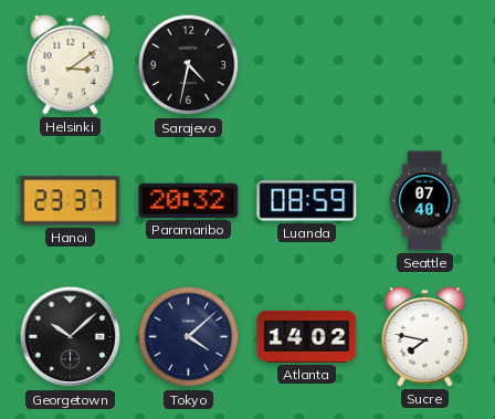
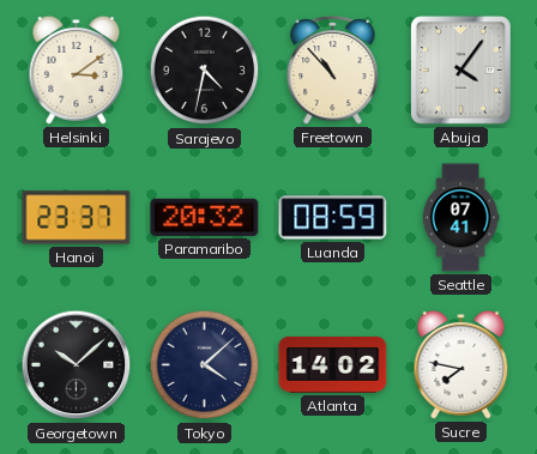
Freetown: none -> 10:53 (333, 71)
Abuja: none -> 4:06 (461, 71)
Seattle: 07:40 -> 07:41 (460, 218)
